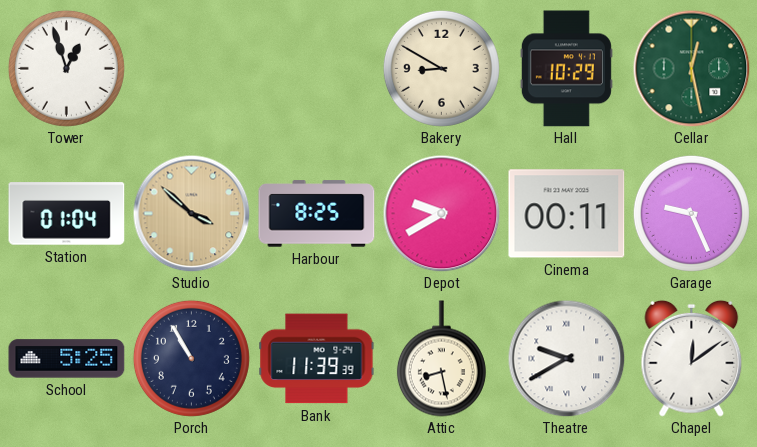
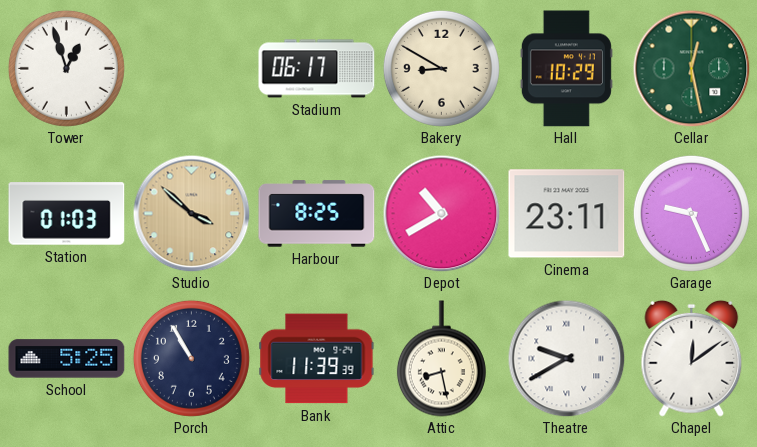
Stadium: none -> 06:17 (317, 69)
Station: 01:04 -> 01:03 (67, 214)
Depot: 9:40 -> 10:40 (441, 213)
Cinema: 00:11 -> 23:11 (567, 214)
